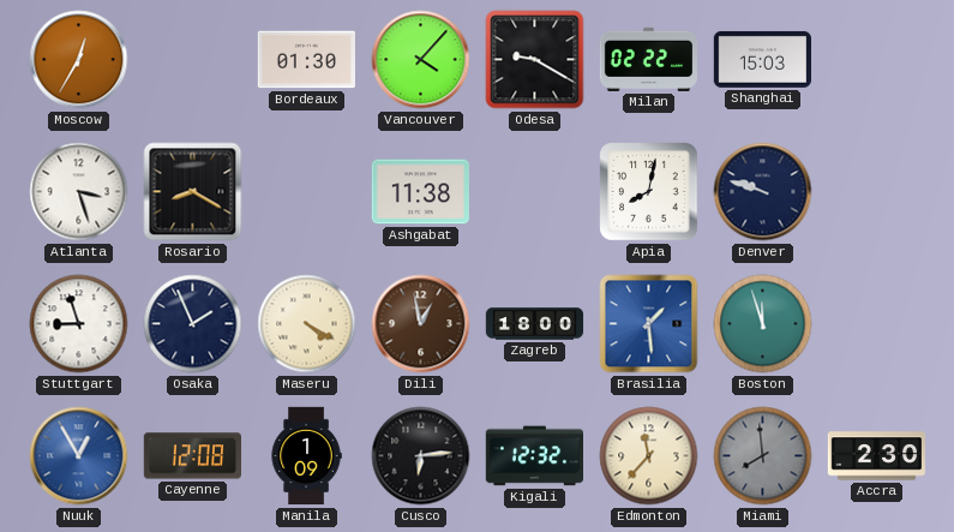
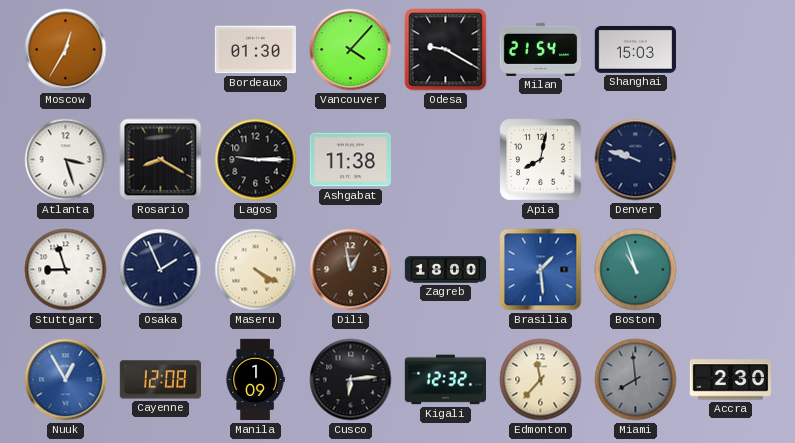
Milan: 02:22 -> 21:54 (540, 49)
Lagos: none -> 9:15 (256, 160)
Boston: 11:57 -> 10:57 (636, 270)
